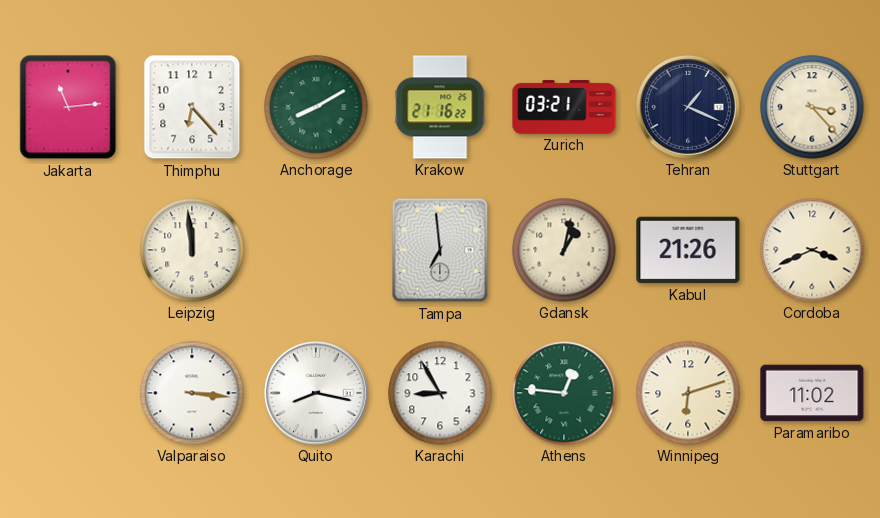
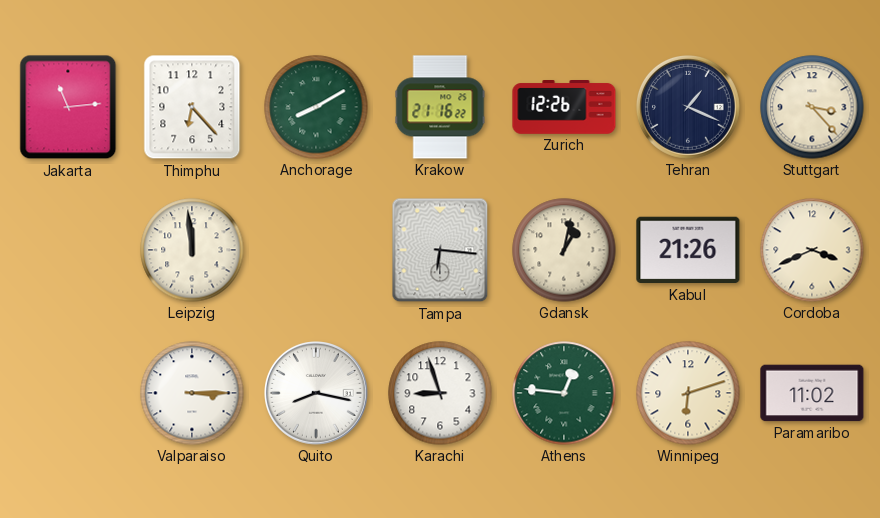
Zurich: 03:21 -> 12:26 (564, 108)
Tampa: 6:59 -> 6:16 (440, 250)
Valparaiso: 3:16 -> 3:15 (192, 393)
Karachi: 8:55 -> 8:57 (440, 393)
